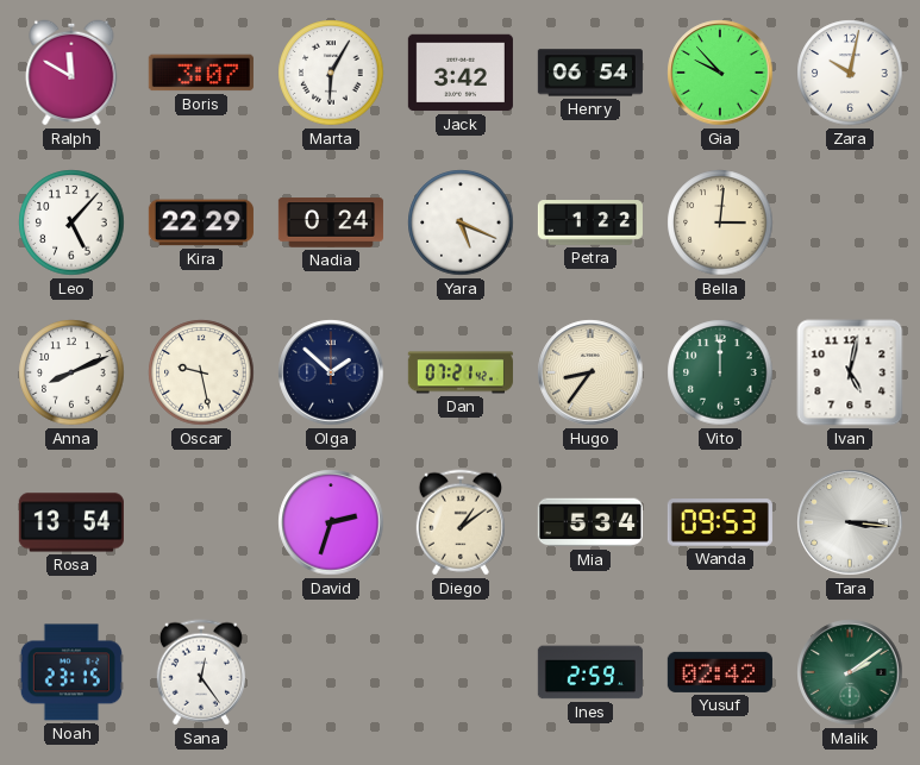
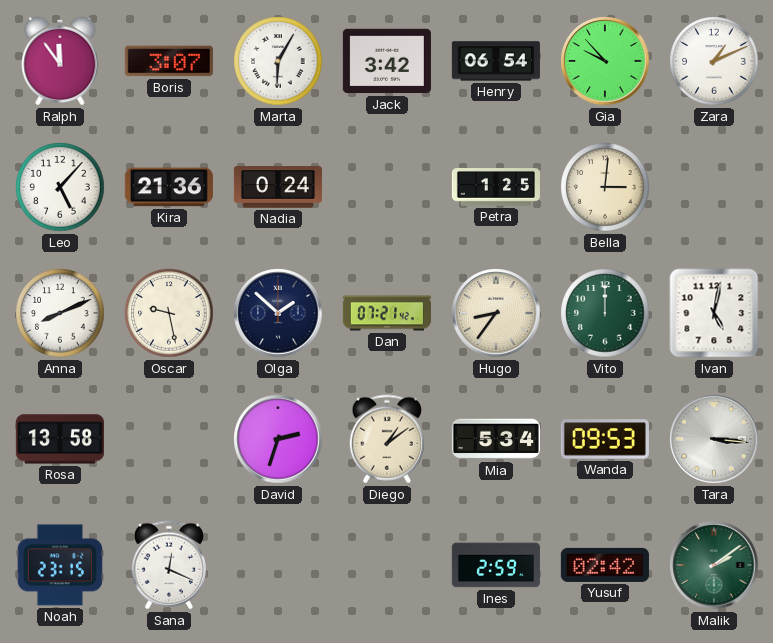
Ralph: 11:50 -> 11:54 (60, 61)
Zara: 10:02 -> 1:11 (714, 61)
Kira: 22:29 -> 21:36 (169, 187)
Yara: 5:19 -> none (461, 222)
Petra: 1:22 -> 1:25 (496, 187)
Rosa: 13:54 -> 13:58 (60, 439)
Sana: 12:24 -> 12:19 (169, 565)
